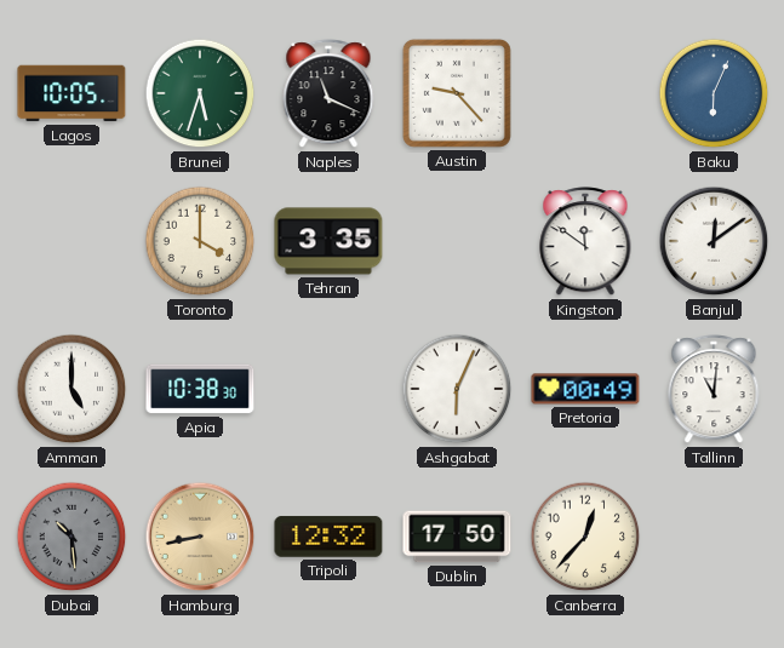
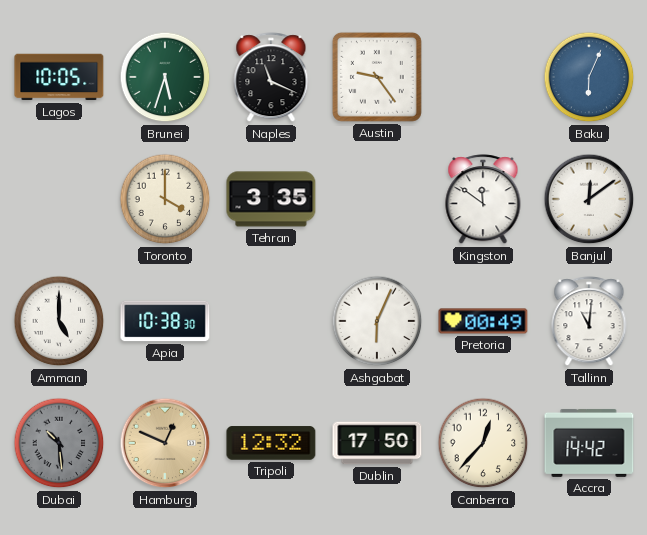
Austin: 9:23 -> 9:24 (377, 77)
Hamburg: 8:43 -> 12:49 (165, 443)
Accra: none -> 14:42 (589, 443)
